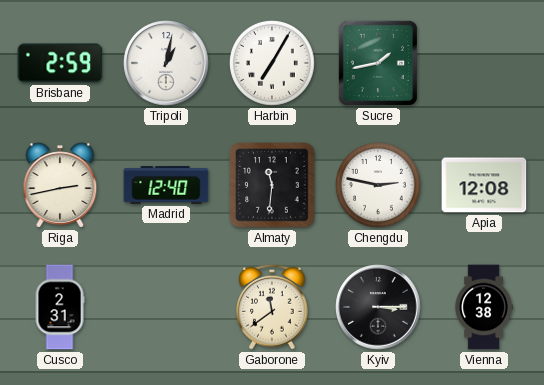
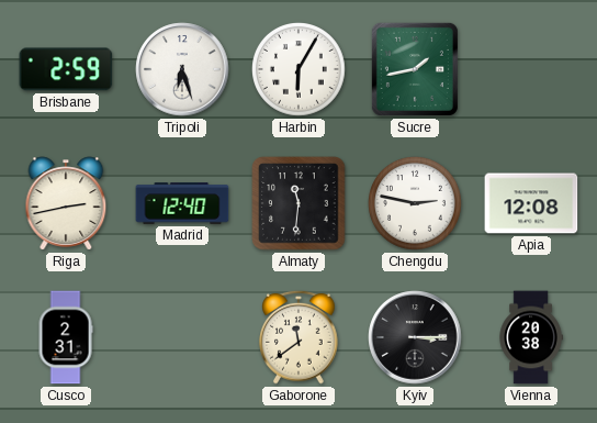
Tripoli: 1:02 -> 6:27 (182, 69)
Harbin: 7:05 -> 6:05 (300, 70)
Vienna: 12:38 -> 20:38 (531, 337)
